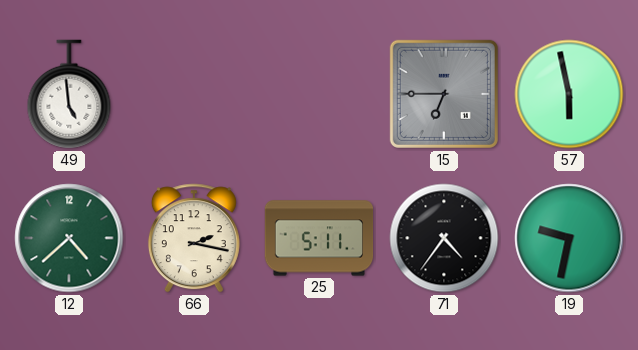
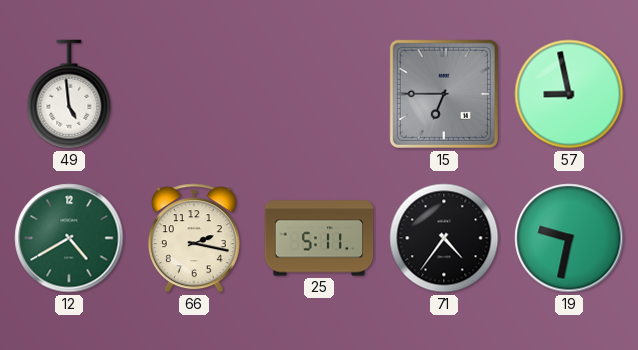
57: 5:58 -> 8:58 (569, 94)
12: 4:38 -> 4:40 (69, 238)
